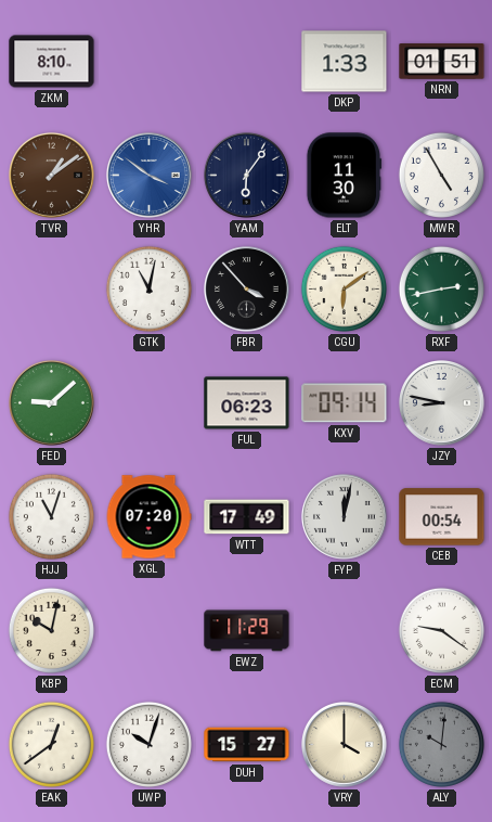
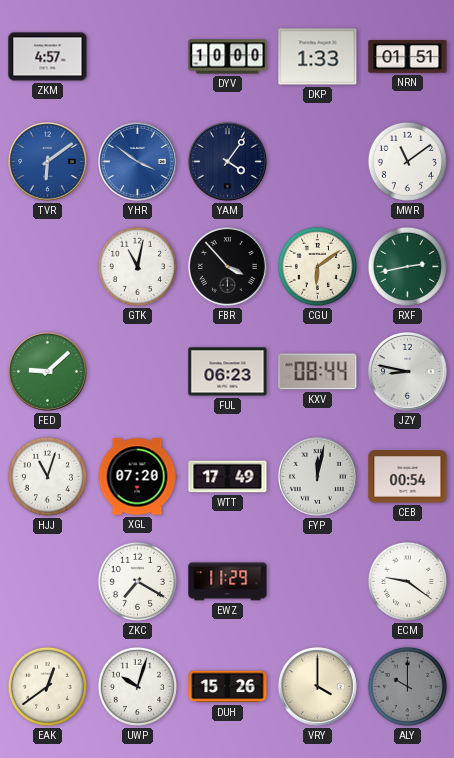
ZKM: 8:10 -> 4:57 (48, 57)
DYV: none -> 10:00 (228, 57)
TVR: 1:09 -> 6:09 (48, 162)
TVR dial: brown -> blue (48, 162)
YAM: 6:06 -> 4:06 (228, 162)
ELT: 11:30 -> none (344, 176)
MWR: 4:55 -> 11:09 (407, 161)
KXV: 09:14 -> 08:44 (318, 372)
KBP: 10:02 -> none (51, 630)
ZKC: none -> 7:20 (137, 581)
DUH: 15:27 -> 15:26 (228, 687)
ALY: 10:01 -> 10:00 (407, 686)
